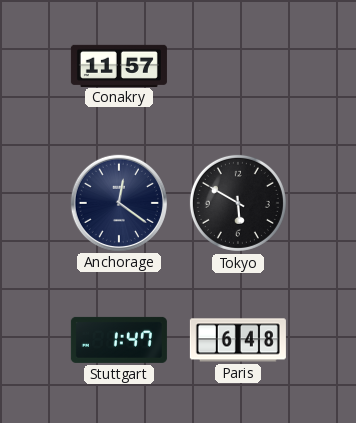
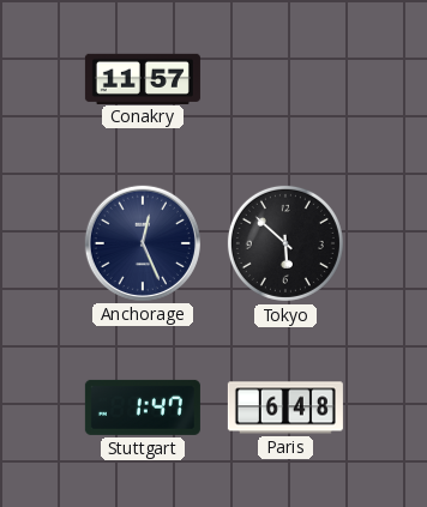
Anchorage: 12:21 -> 12:26 (143, 243)
Tokyo: 5:50 -> 5:52 (285, 243)
